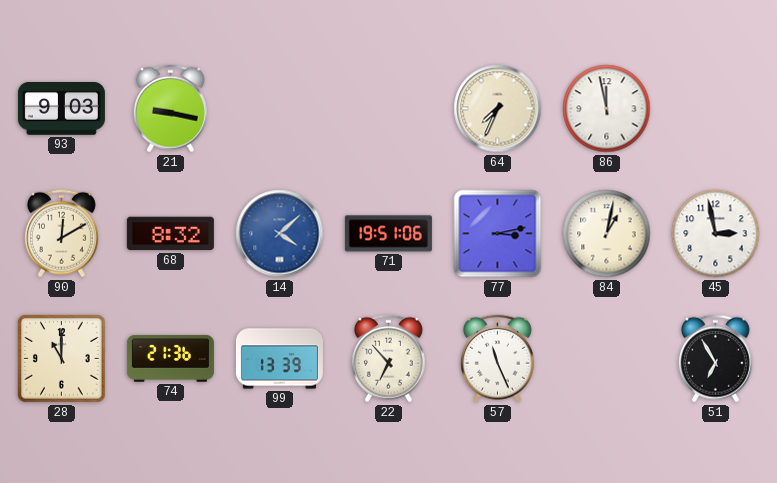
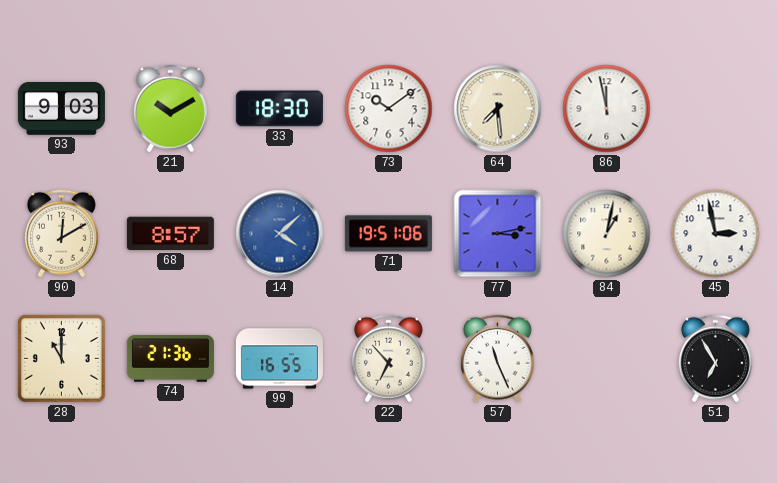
21: 9:17 -> 10:10 (170, 109)
33: none -> 18:30 (279, 109)
73: none -> 10:09 (389, 109)
64: 7:34 -> 7:29 (498, 109)
68: 8:32 -> 8:57 (170, 234)
99: 13:39 -> 16:55 (279, 359)
